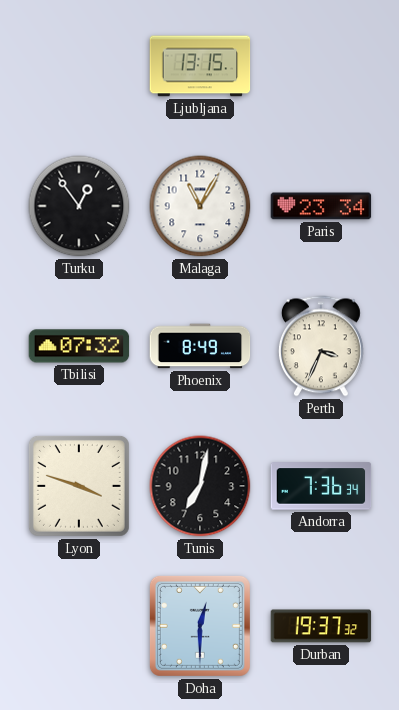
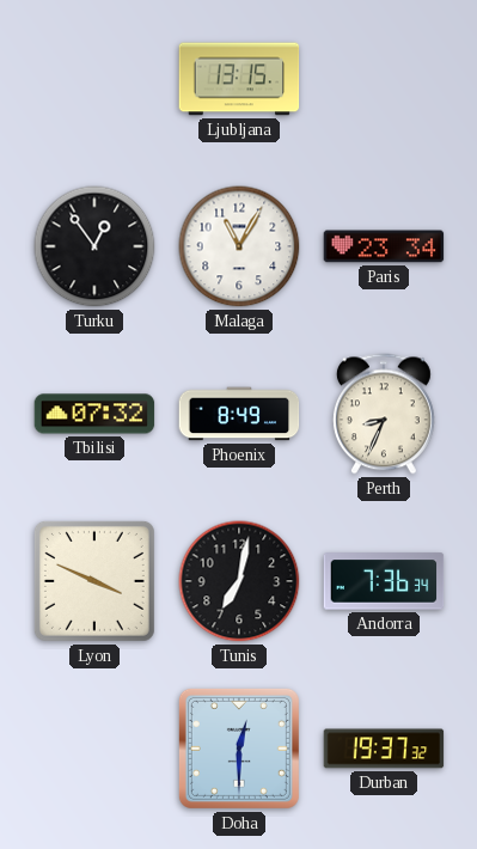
Perth: 3:34 -> 8:34 (384, 414)
Lyon: 3:48 -> 3:49 (94, 581)
